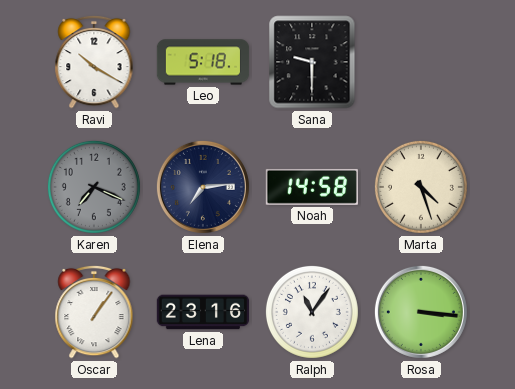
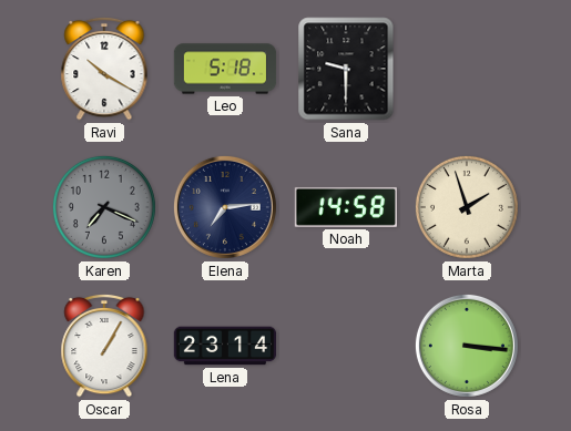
Marta: 4:27 -> 1:57 (467, 207)
Oscar: 1:06 -> 1:05 (104, 346)
Lena: 23:16 -> 23:14 (225, 346)
Ralph: 11:06 -> none (312, 312)
